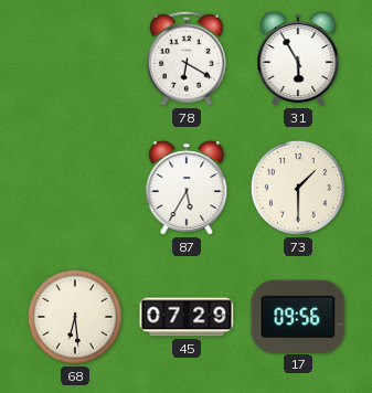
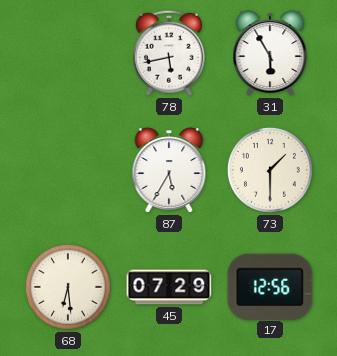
78: 6:20 -> 5:43 (169, 53)
17: 09:56 -> 12:56 (270, 286)
